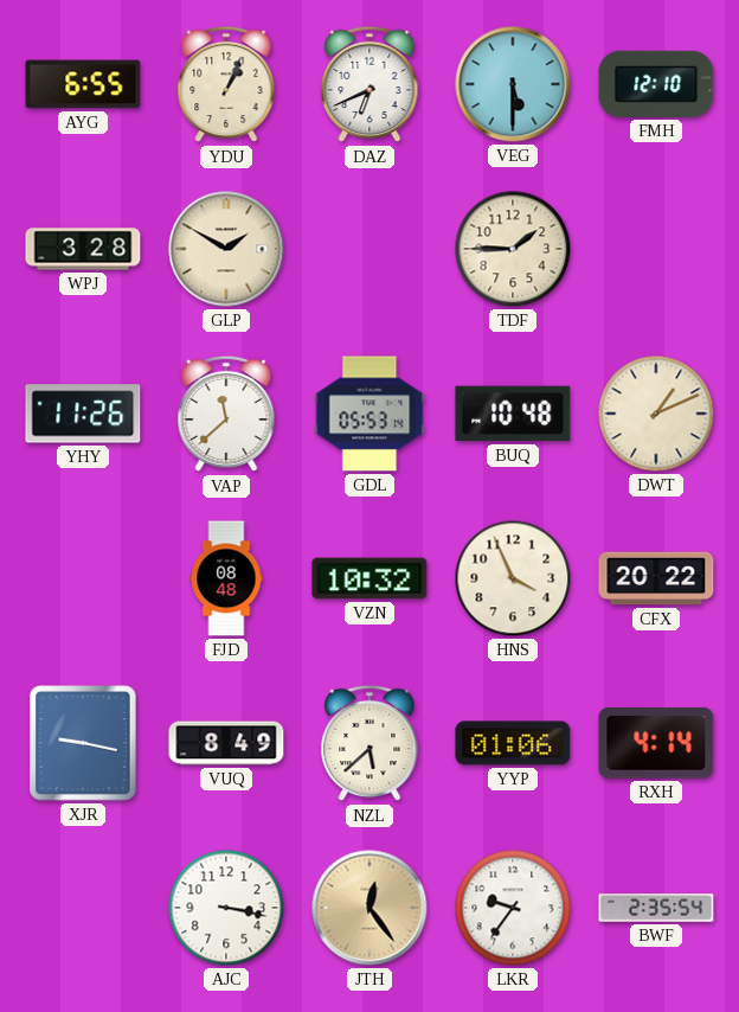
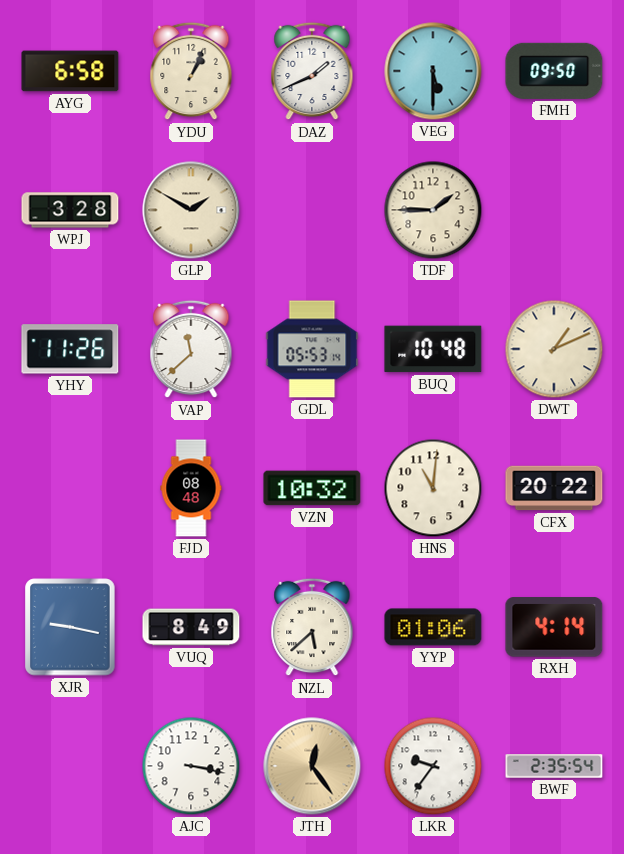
AYG: 6:55 -> 6:58 (70, 71)
DAZ: 6:41 -> 1:41 (312, 71)
FMH: 12:10 -> 09:50 (554, 71)
HNS: 3:56 -> 11:01 (433, 488)
